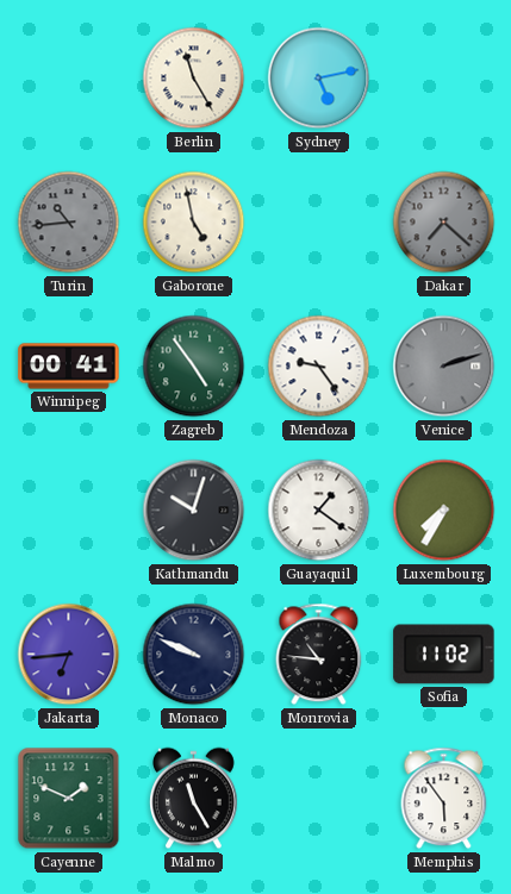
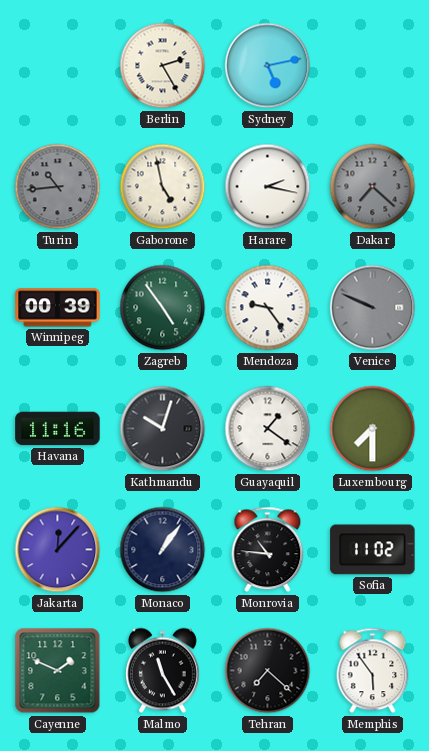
Berlin: 11:25 -> 2:25 (163, 66)
Harare: none -> 2:17 (268, 187)
Winnipeg: 00:41 -> 00:39 (58, 308)
Venice: 2:12 -> 9:49 (373, 308)
Havana: none -> 11:16 (58, 429)
Luxembourg: 7:35 -> 7:30 (373, 429)
Jakarta: 6:44 -> 12:07 (58, 550)
Monaco: 9:49 -> 1:06 (163, 550)
Tehran: none -> 7:22 (268, 671)
